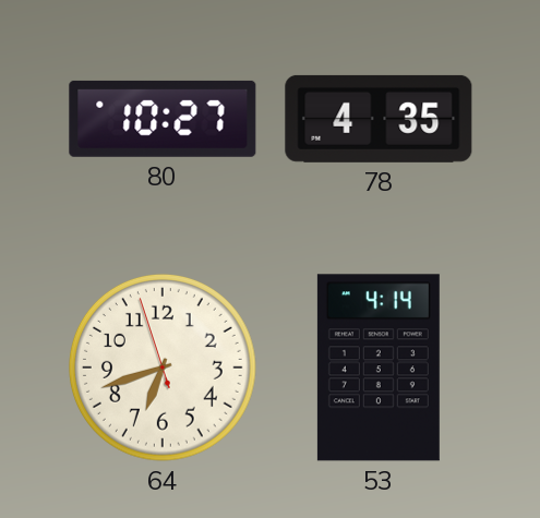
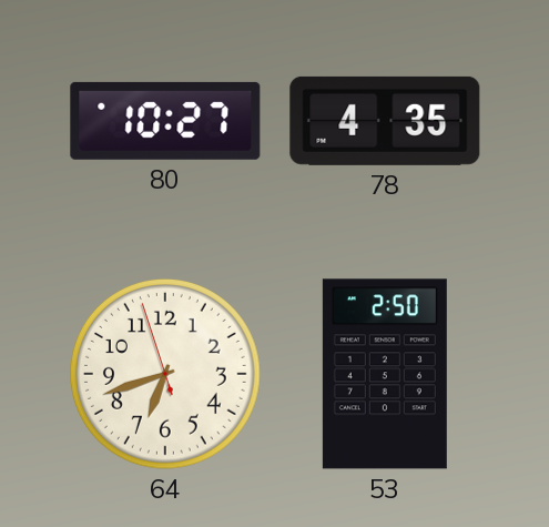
53: 4:14 -> 2:50 (385, 374)
